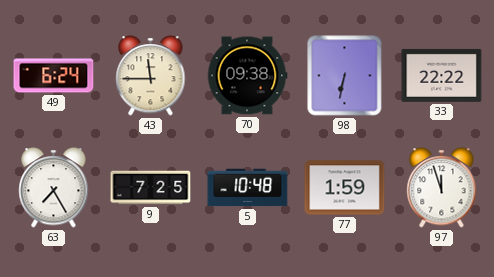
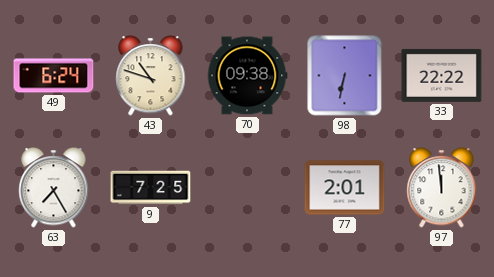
43: 11:45 -> 10:48 (151, 76)
5: 10:48 -> none (248, 188)
77: 1:59 -> 2:01 (345, 188)
97: 11:57 -> 11:59 (442, 188)
